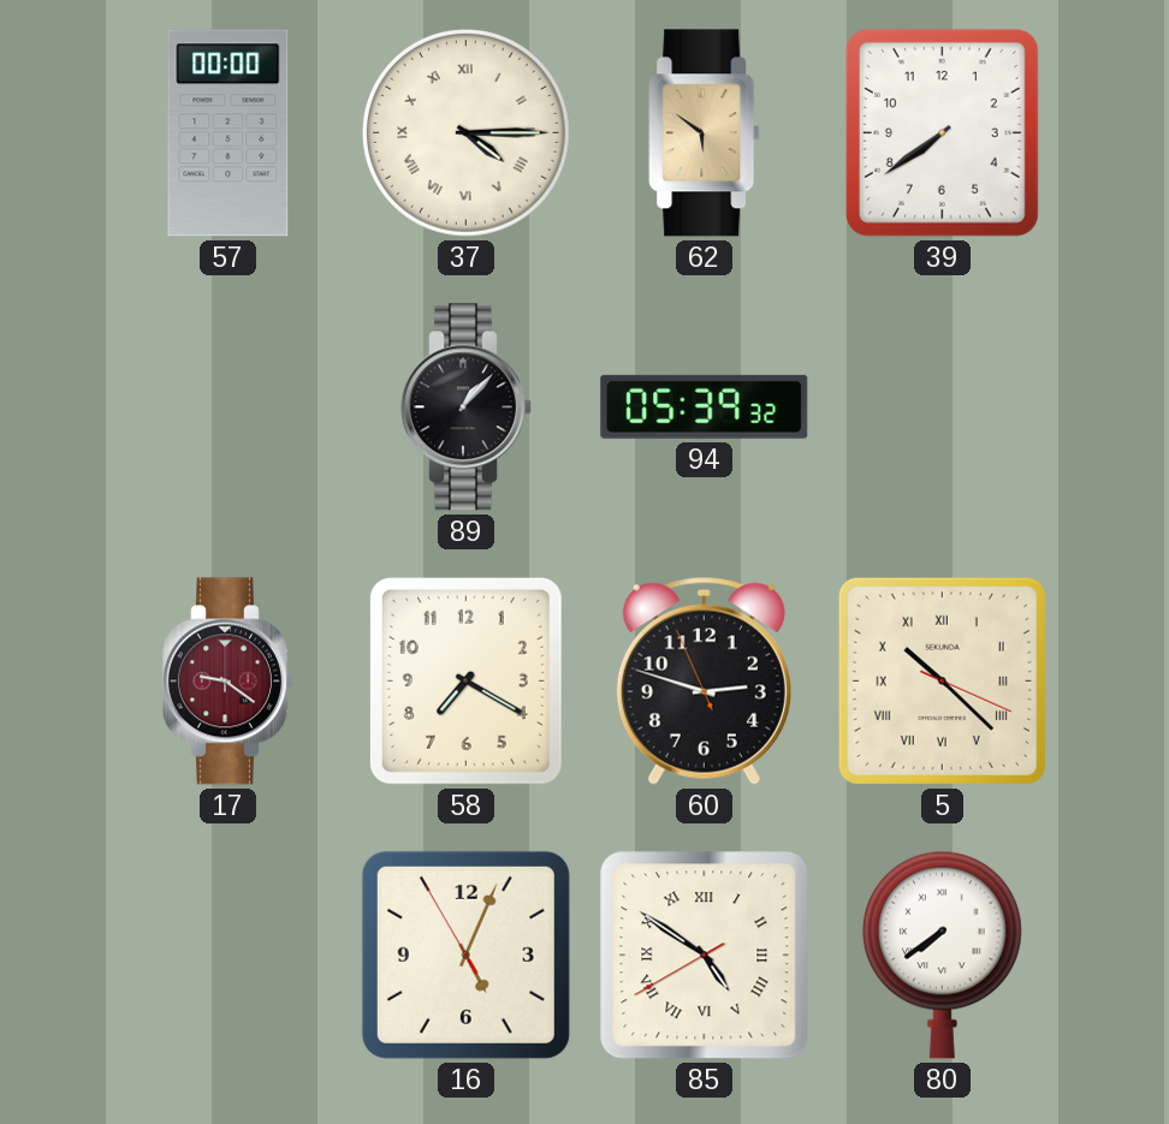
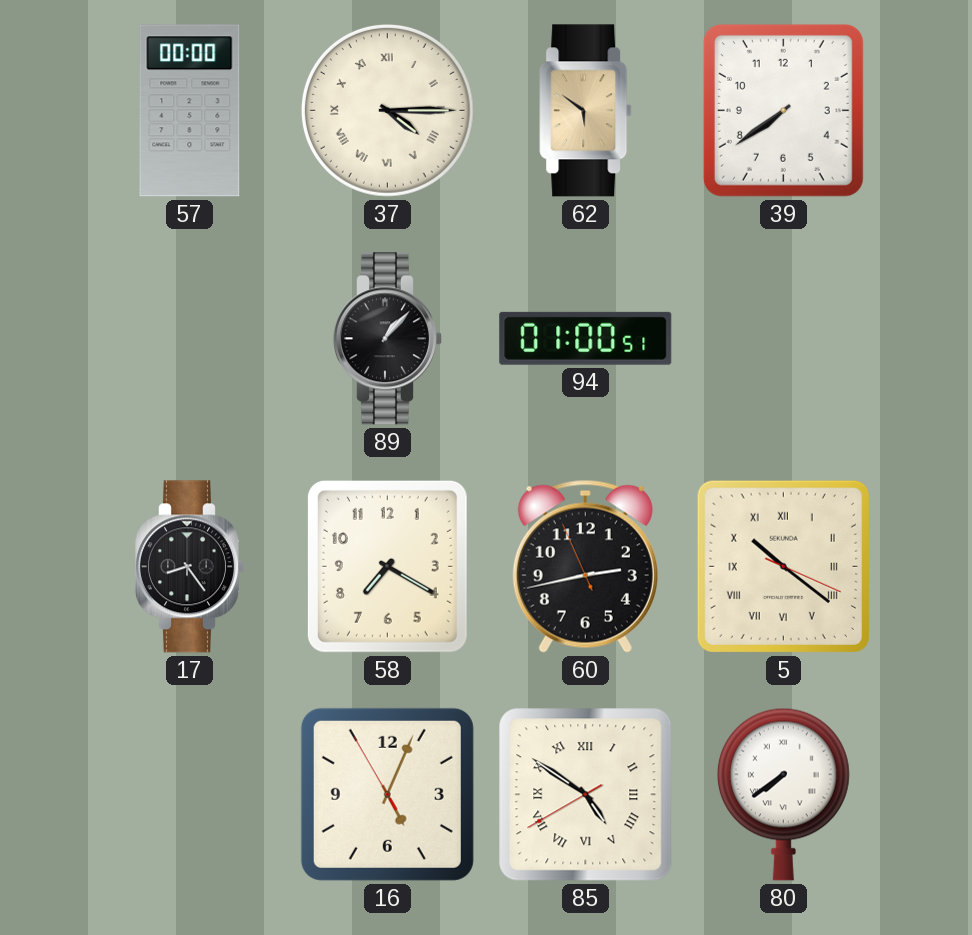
94: 05:39 -> 01:00 (586, 338)
17: 9:21 -> 8:24 (189, 567)
17 dial: burgundy -> black (189, 567)
60: 2:47 -> 2:42 (585, 566)
5: 10:22 -> 10:21 (783, 566)
